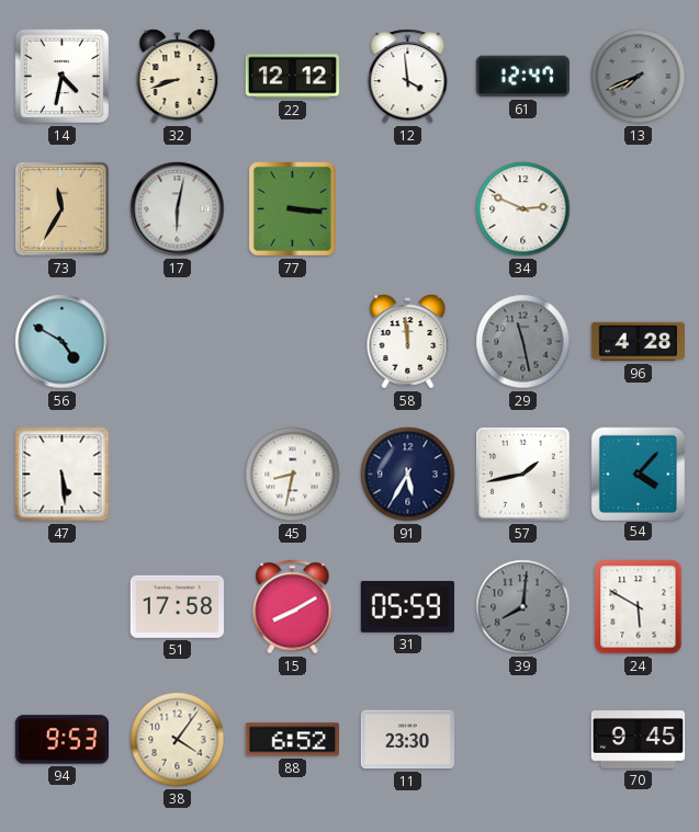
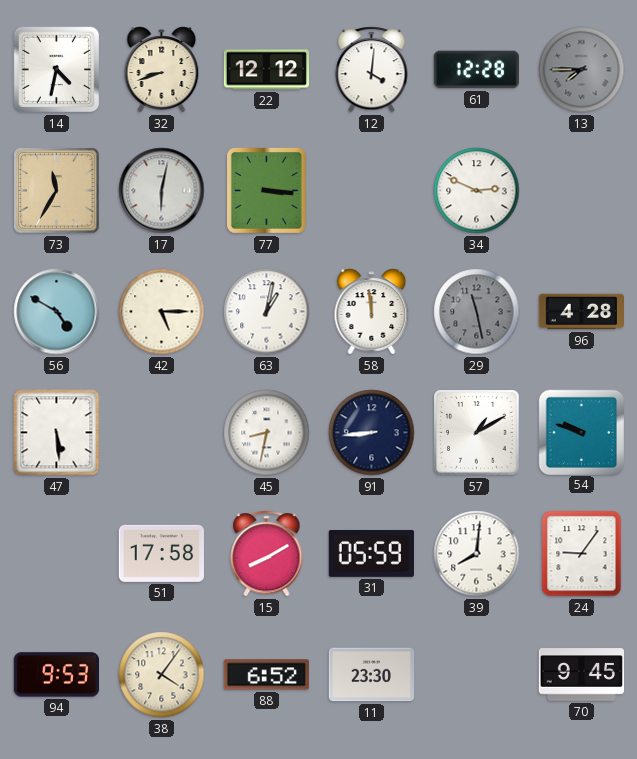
12: 3:59 -> 4:01 (372, 70)
61: 12:47 -> 12:28 (476, 70)
13: 7:41 -> 7:45 (582, 70)
42: none -> 5:15 (162, 312)
63: none -> 1:02 (267, 312)
91: 5:35 -> 8:44 (372, 433)
57: 1:43 -> 1:10 (477, 433)
54: 4:07 -> 9:48 (581, 432)
39 dial: grey -> white (477, 554)
24: 5:50 -> 9:06 (582, 554)
